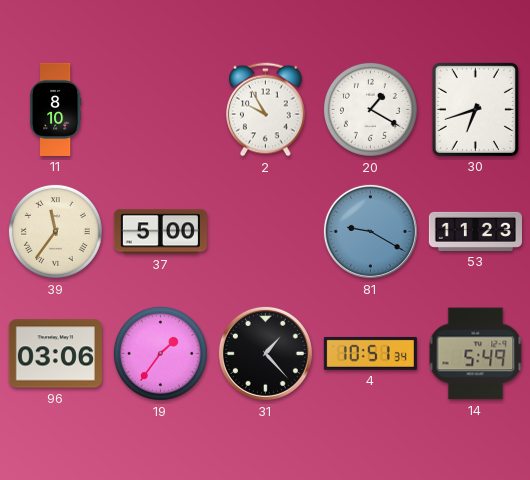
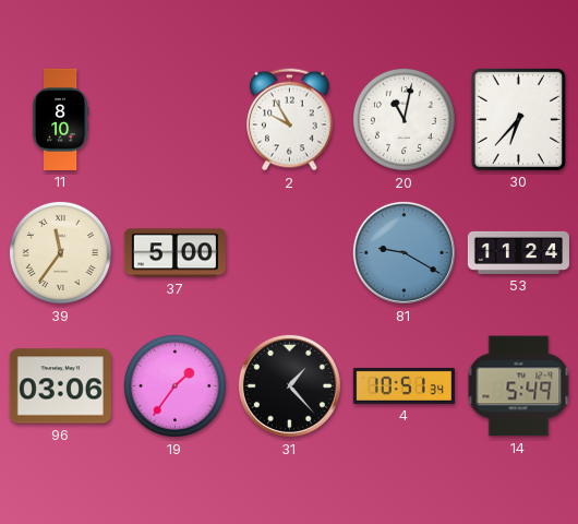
20: 1:20 -> 11:02 (404, 119)
30: 6:42 -> 6:37 (518, 119)
53: 11:23 -> 11:24 (518, 252)
